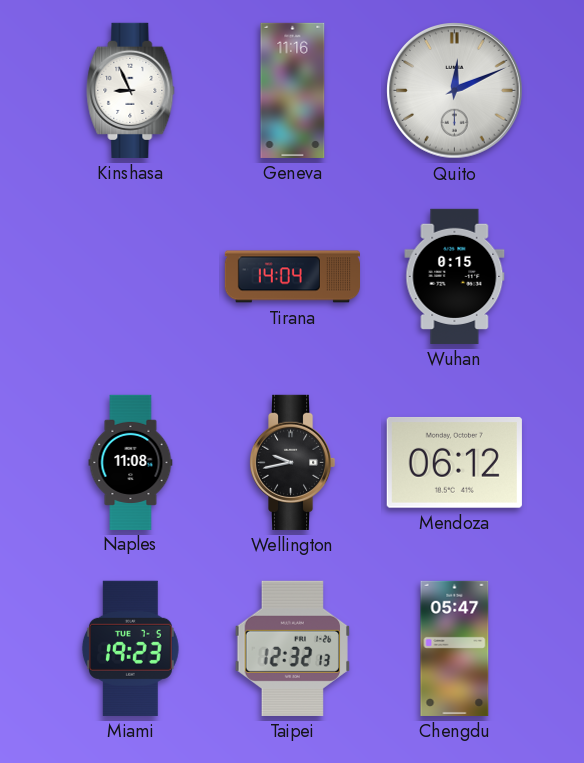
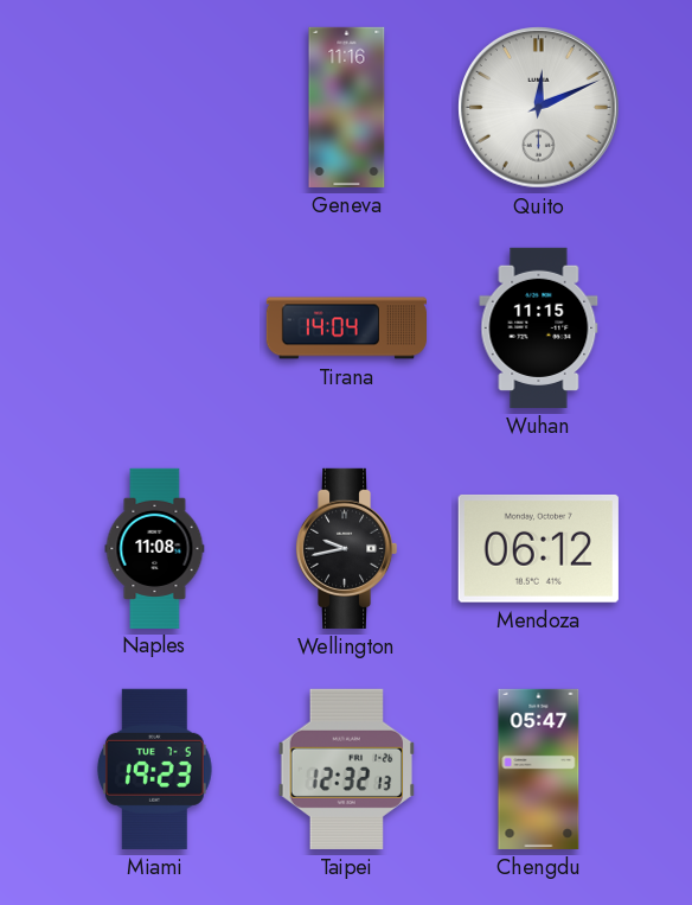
Kinshasa: 8:56 -> none (131, 90)
Wuhan: 0:15 -> 11:15 (539, 327)
